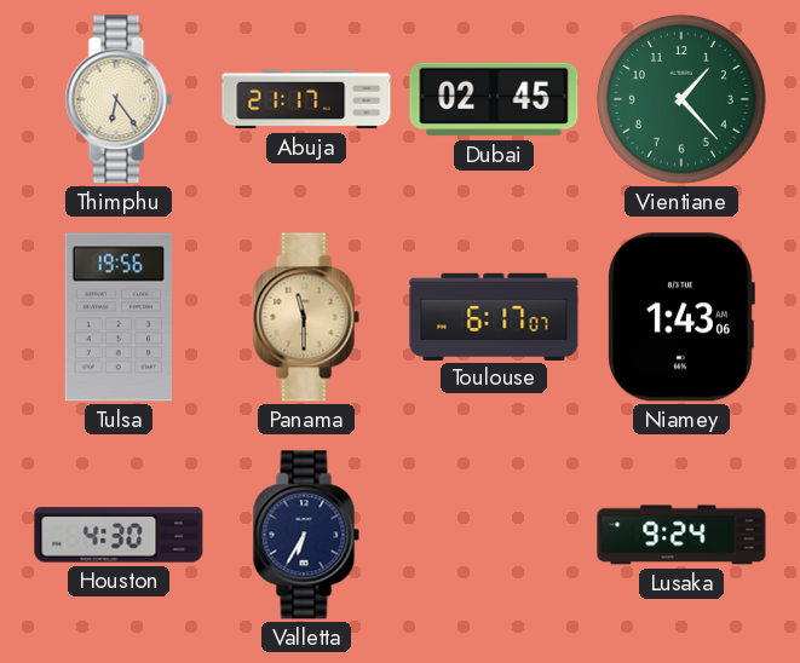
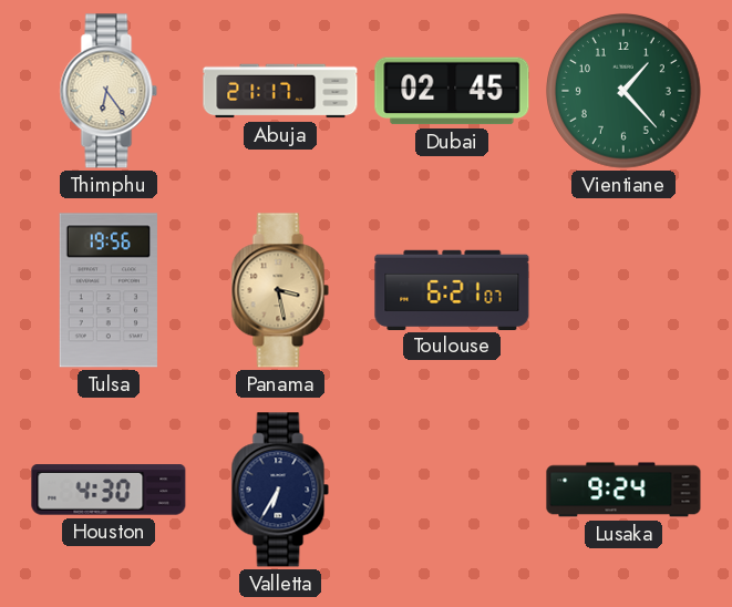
Panama: 11:30 -> 3:28 (280, 290)
Toulouse: 6:17 -> 6:21 (452, 289)
Niamey: 1:43 -> none (680, 317)
